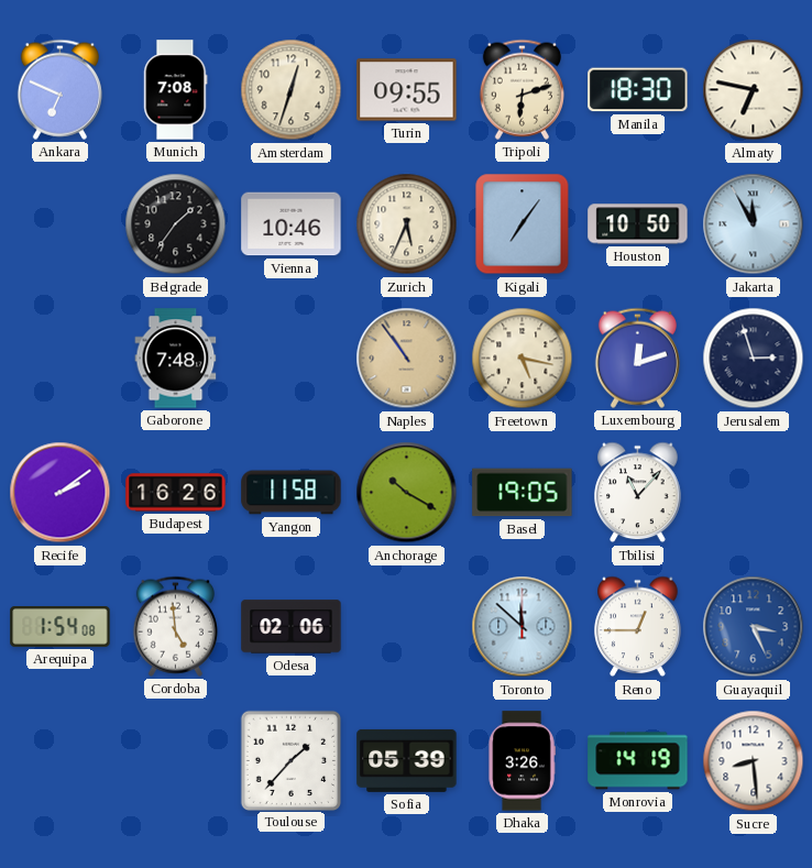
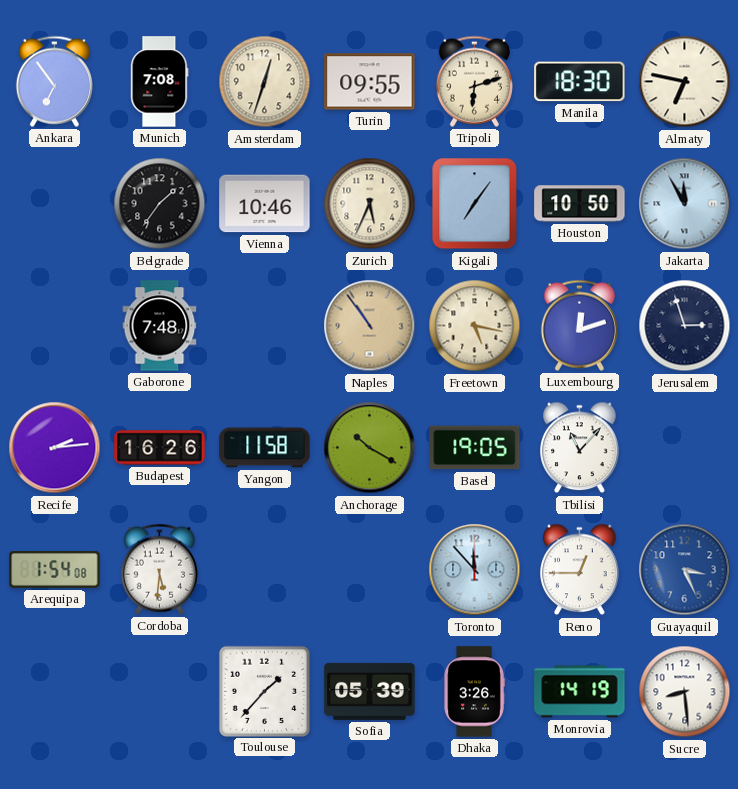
Ankara: 6:49 -> 6:54 (54, 81)
Recife: 2:09 -> 2:14 (55, 448)
Cordoba: 4:59 -> 5:31 (159, 569)
Odesa: 02:06 -> none (292, 627)
Toronto: 11:52 -> 11:53 (475, 570)
